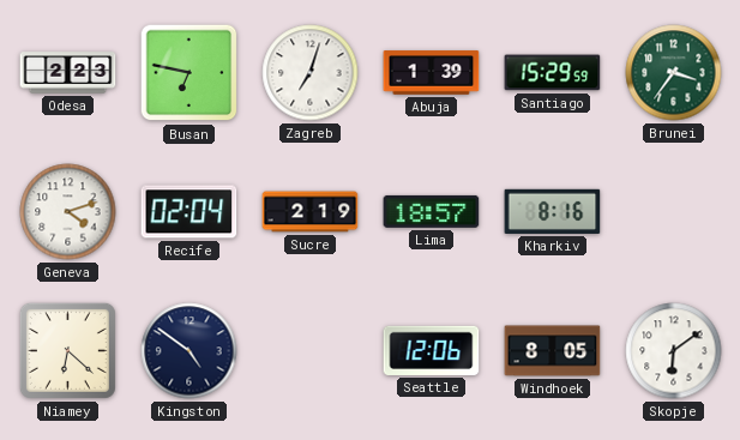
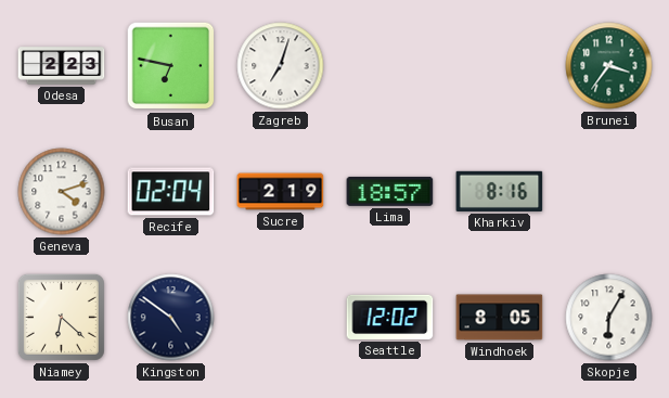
Abuja: 1:39 -> none (432, 73)
Santiago: 15:29 -> none (553, 73)
Seattle: 12:06 -> 12:02 (390, 317)
Skopje: 6:09 -> 6:05 (609, 318)
